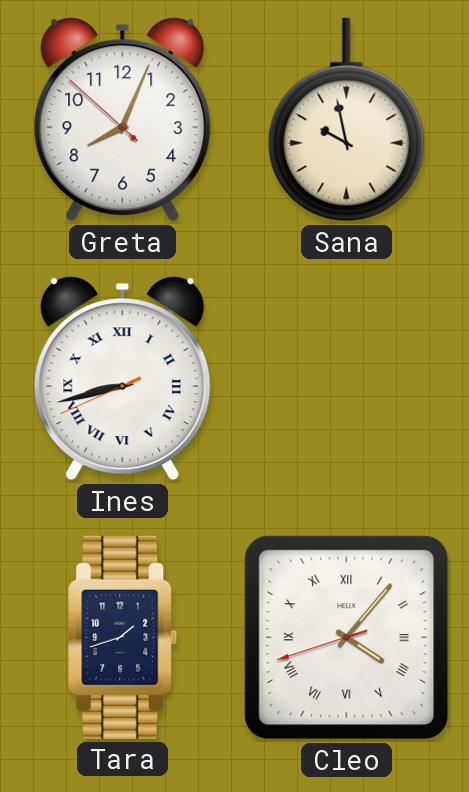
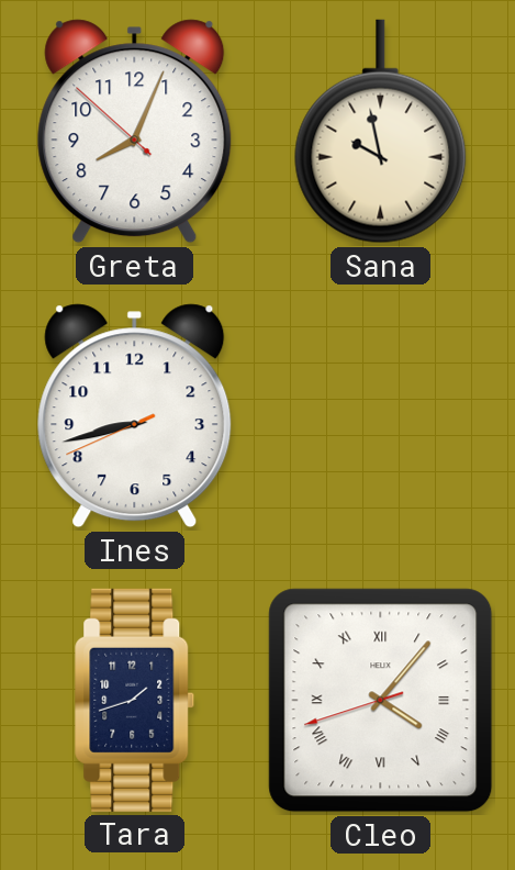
Ines numerals: Roman -> Arabic (135, 416)
